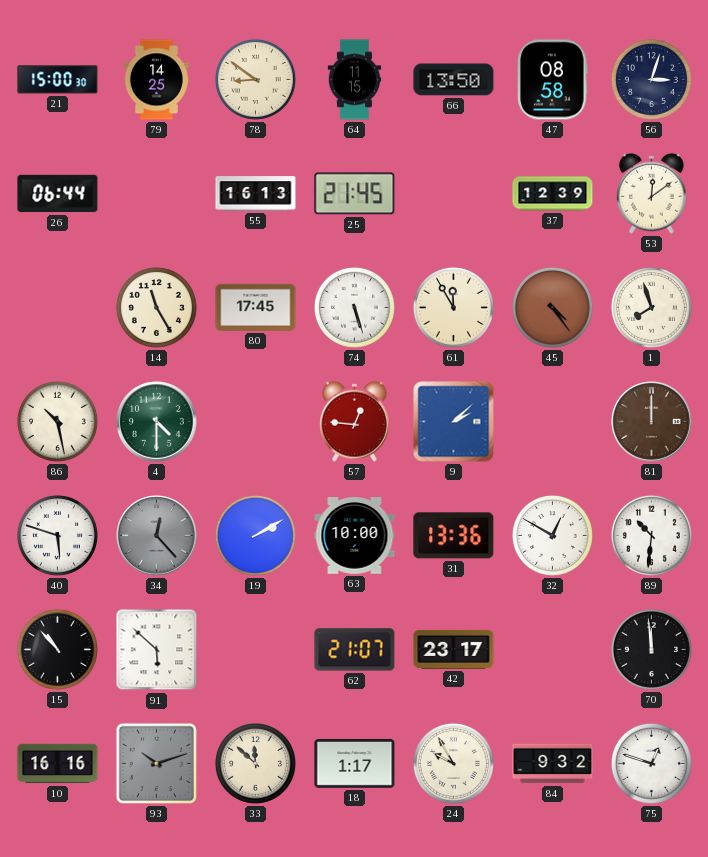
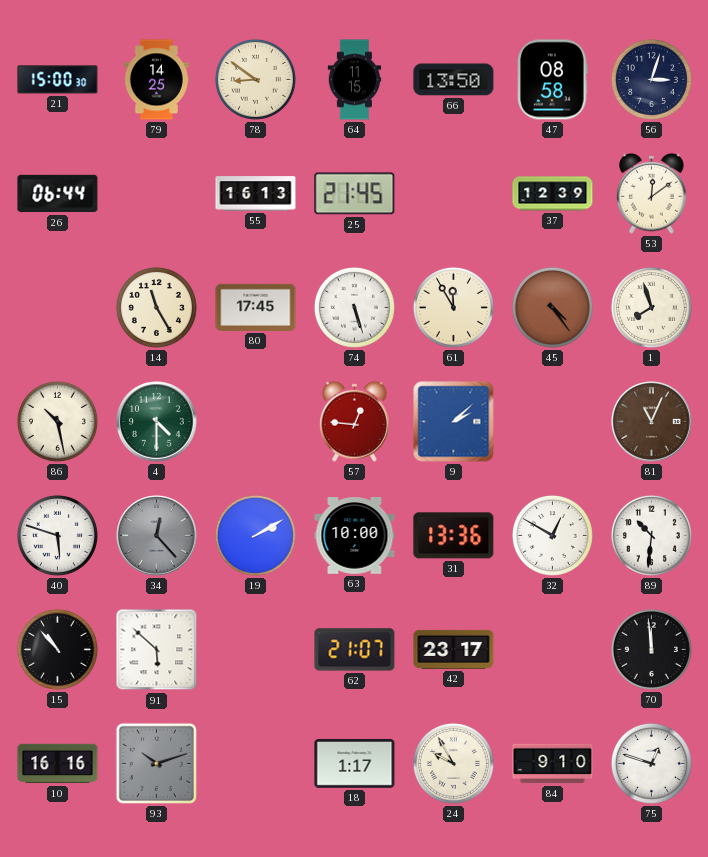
81: 12:00 -> 11:04 (652, 422)
33: 11:52 -> none (255, 763)
84: 9:32 -> 9:10 (553, 764)
